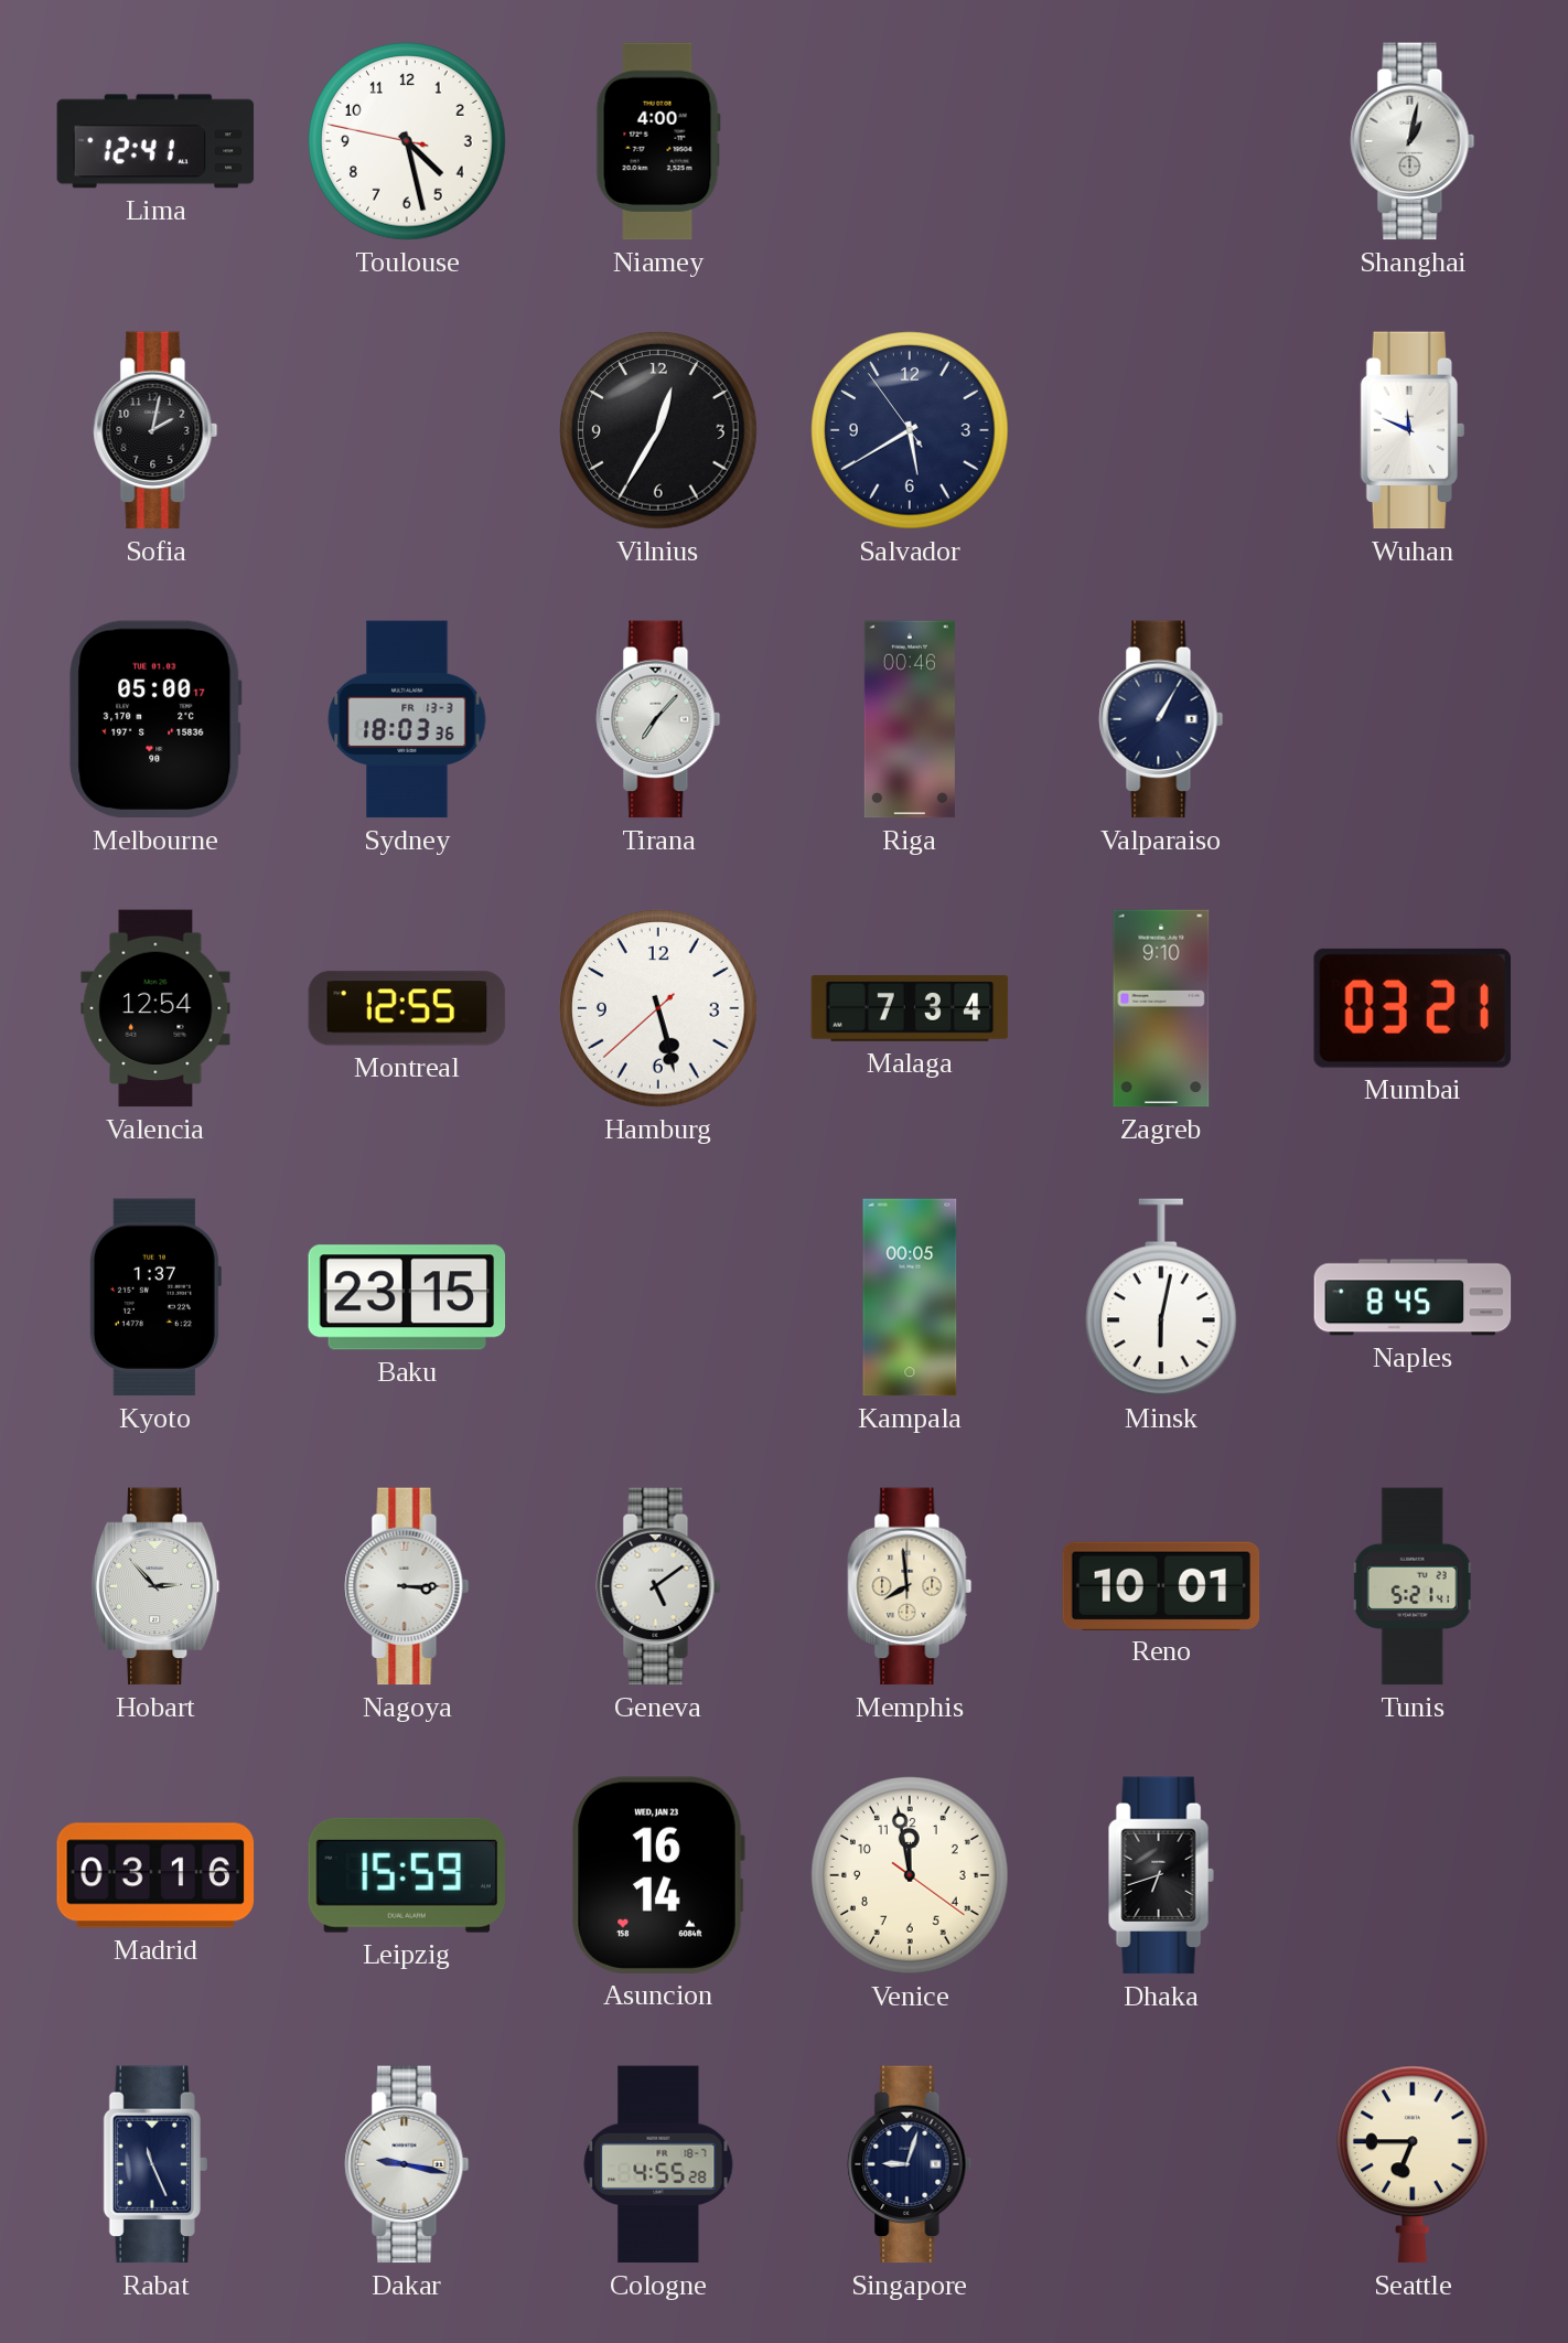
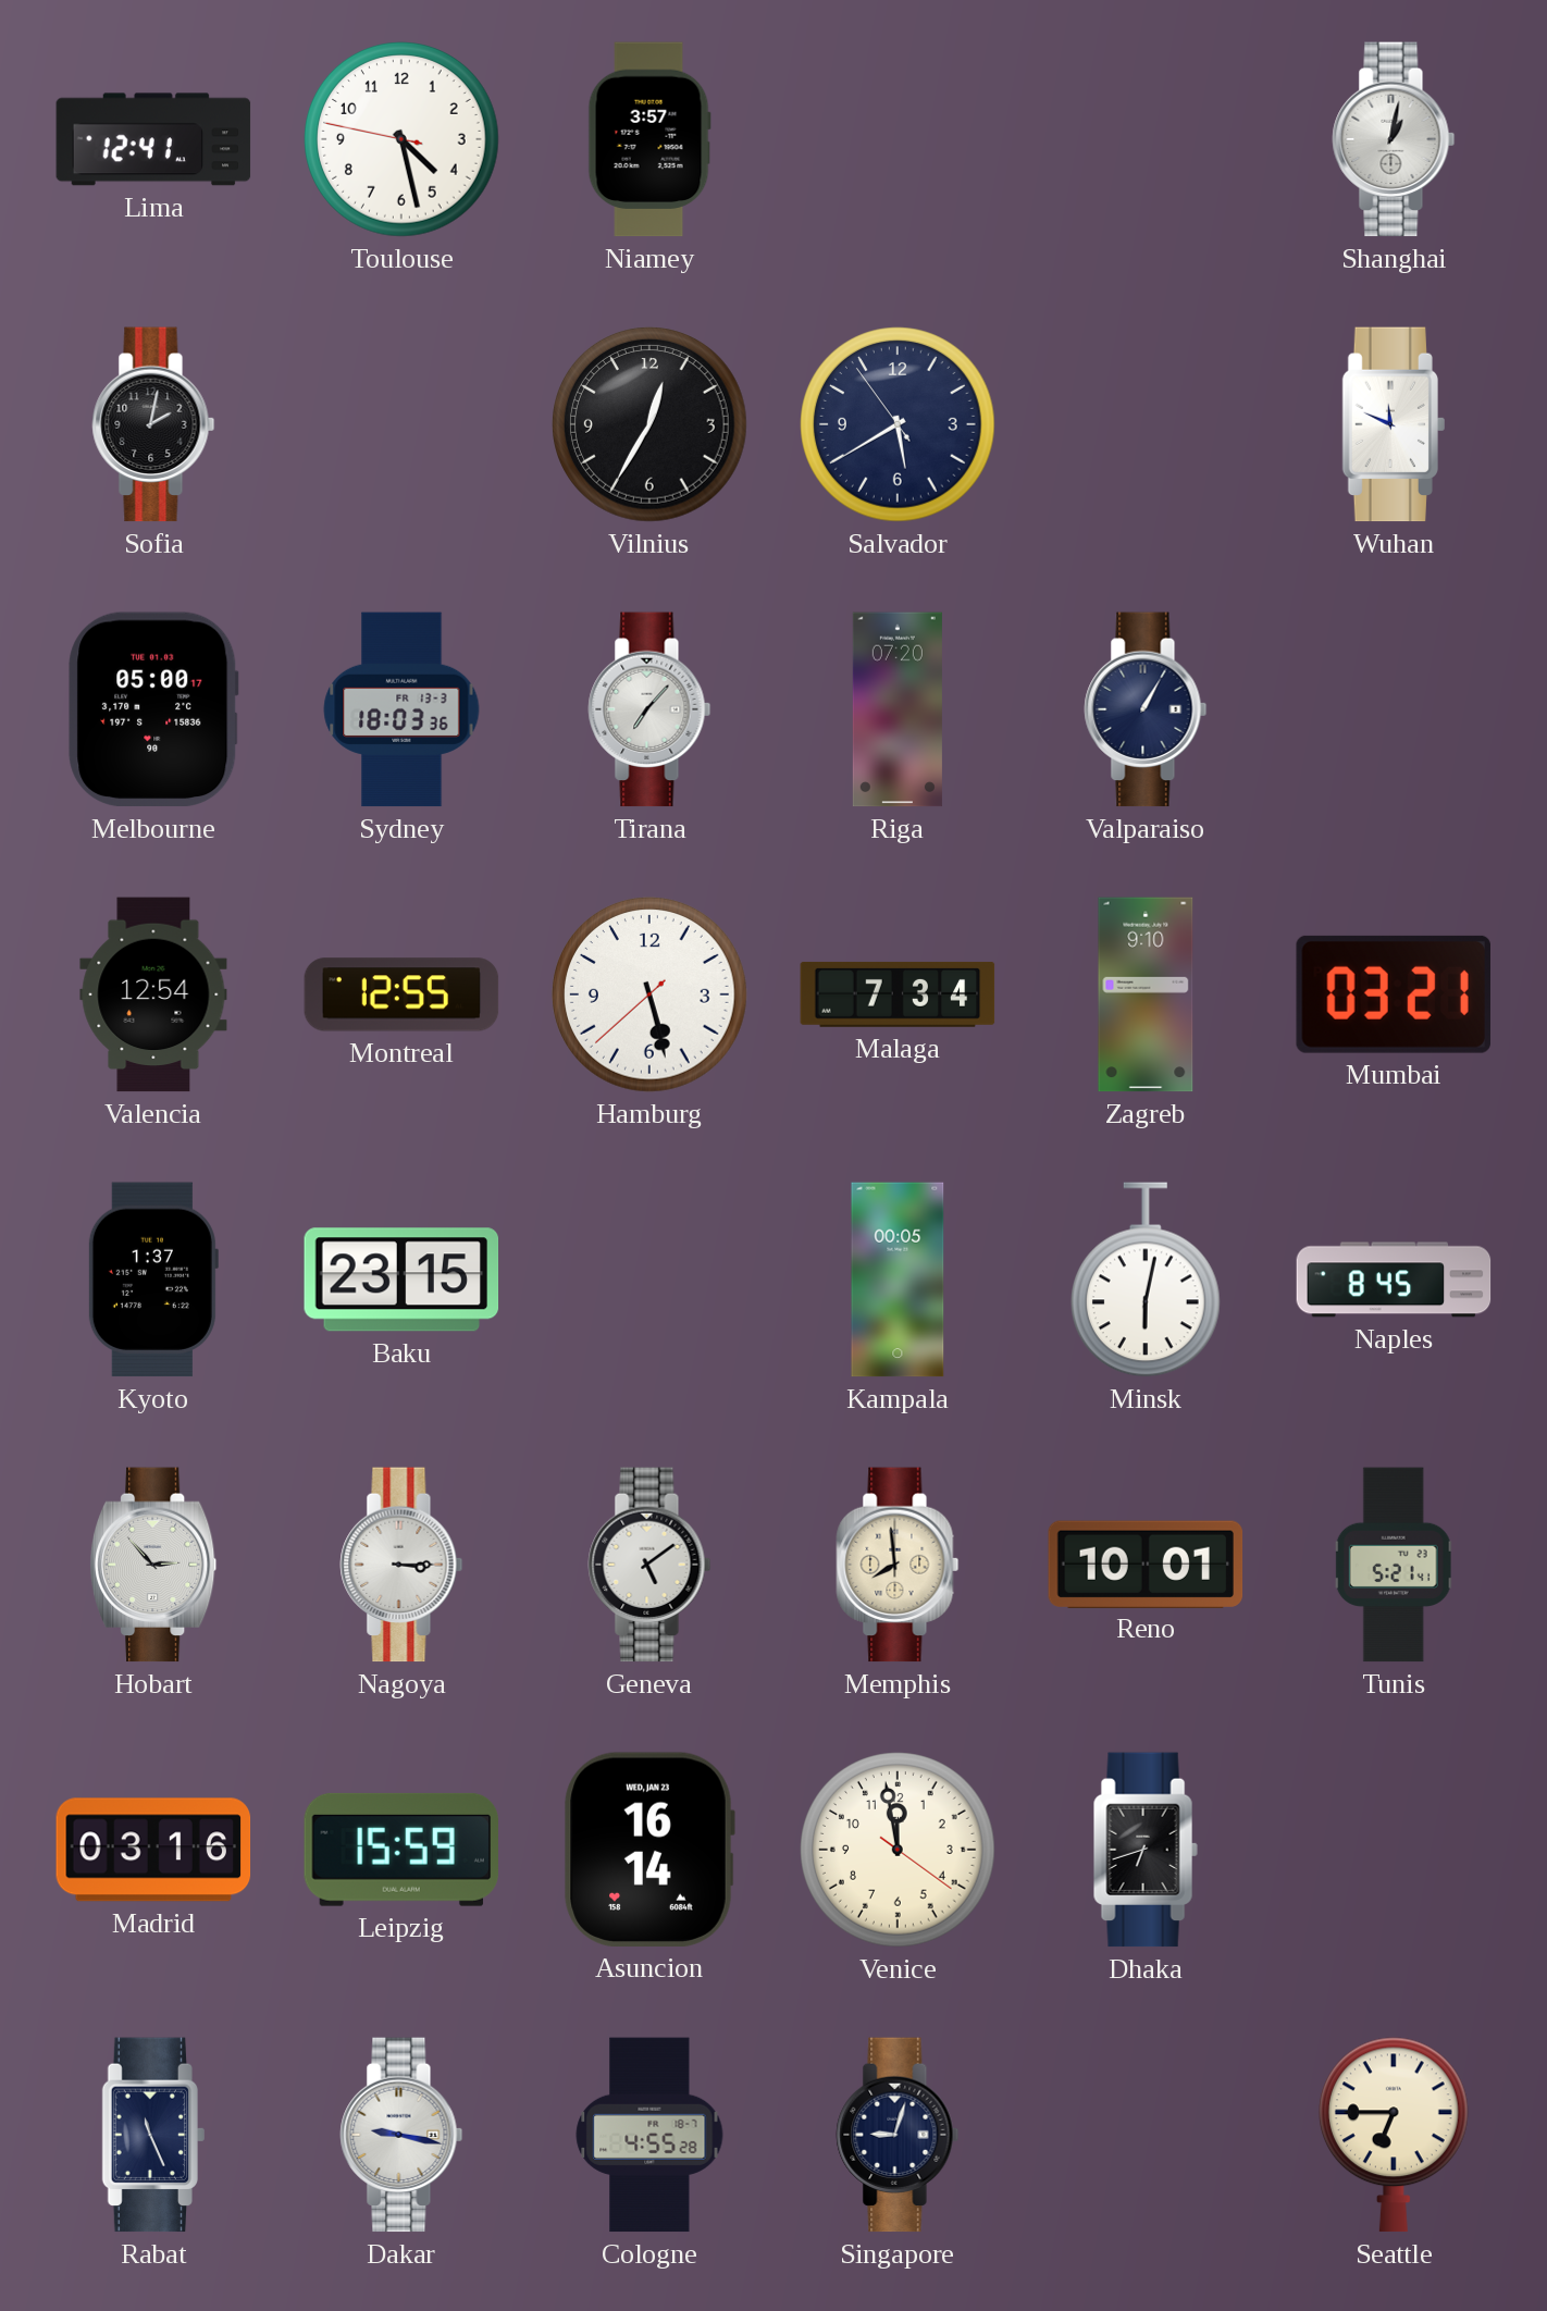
Niamey: 4:00 -> 3:57 (649, 139)
Riga: 00:46 -> 07:20 (898, 709)
